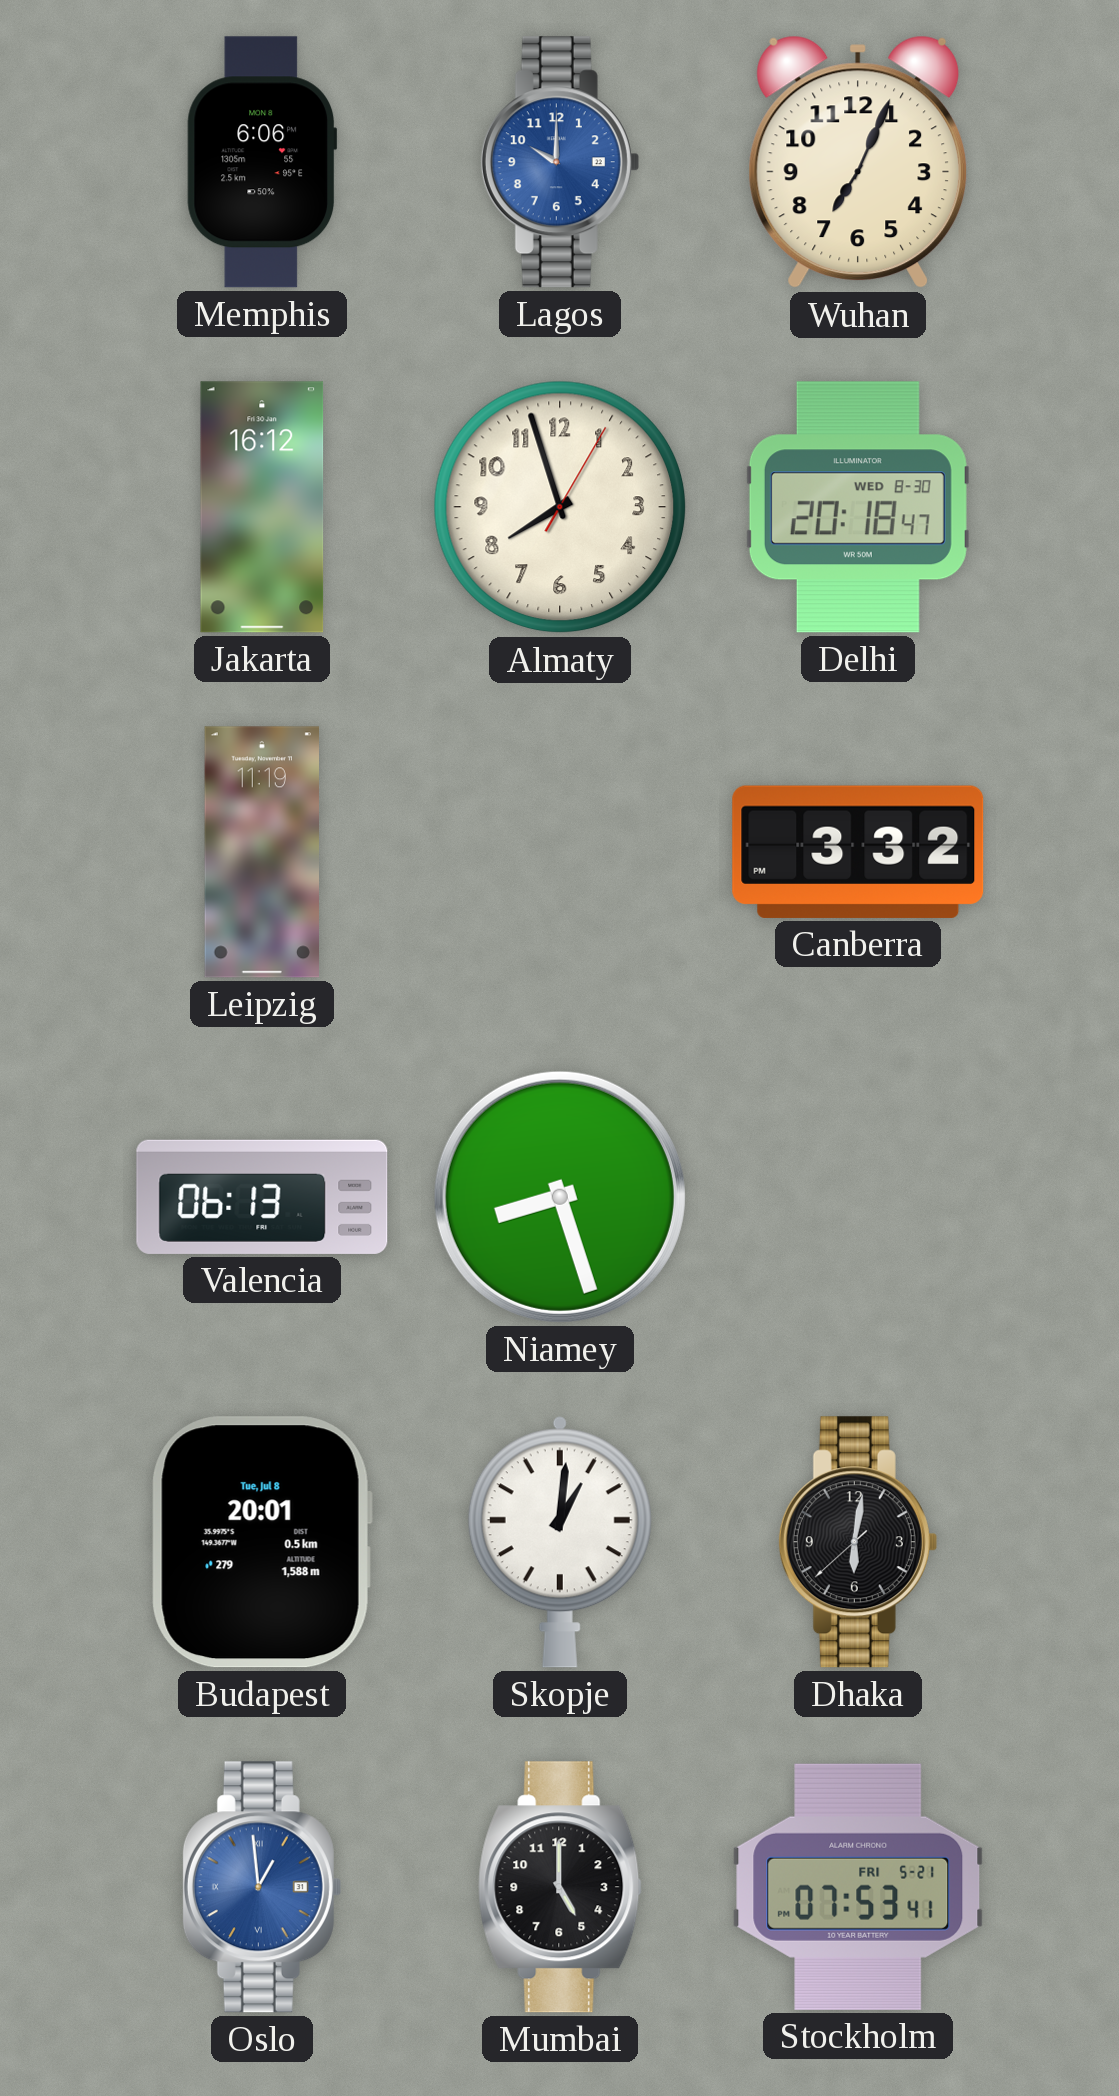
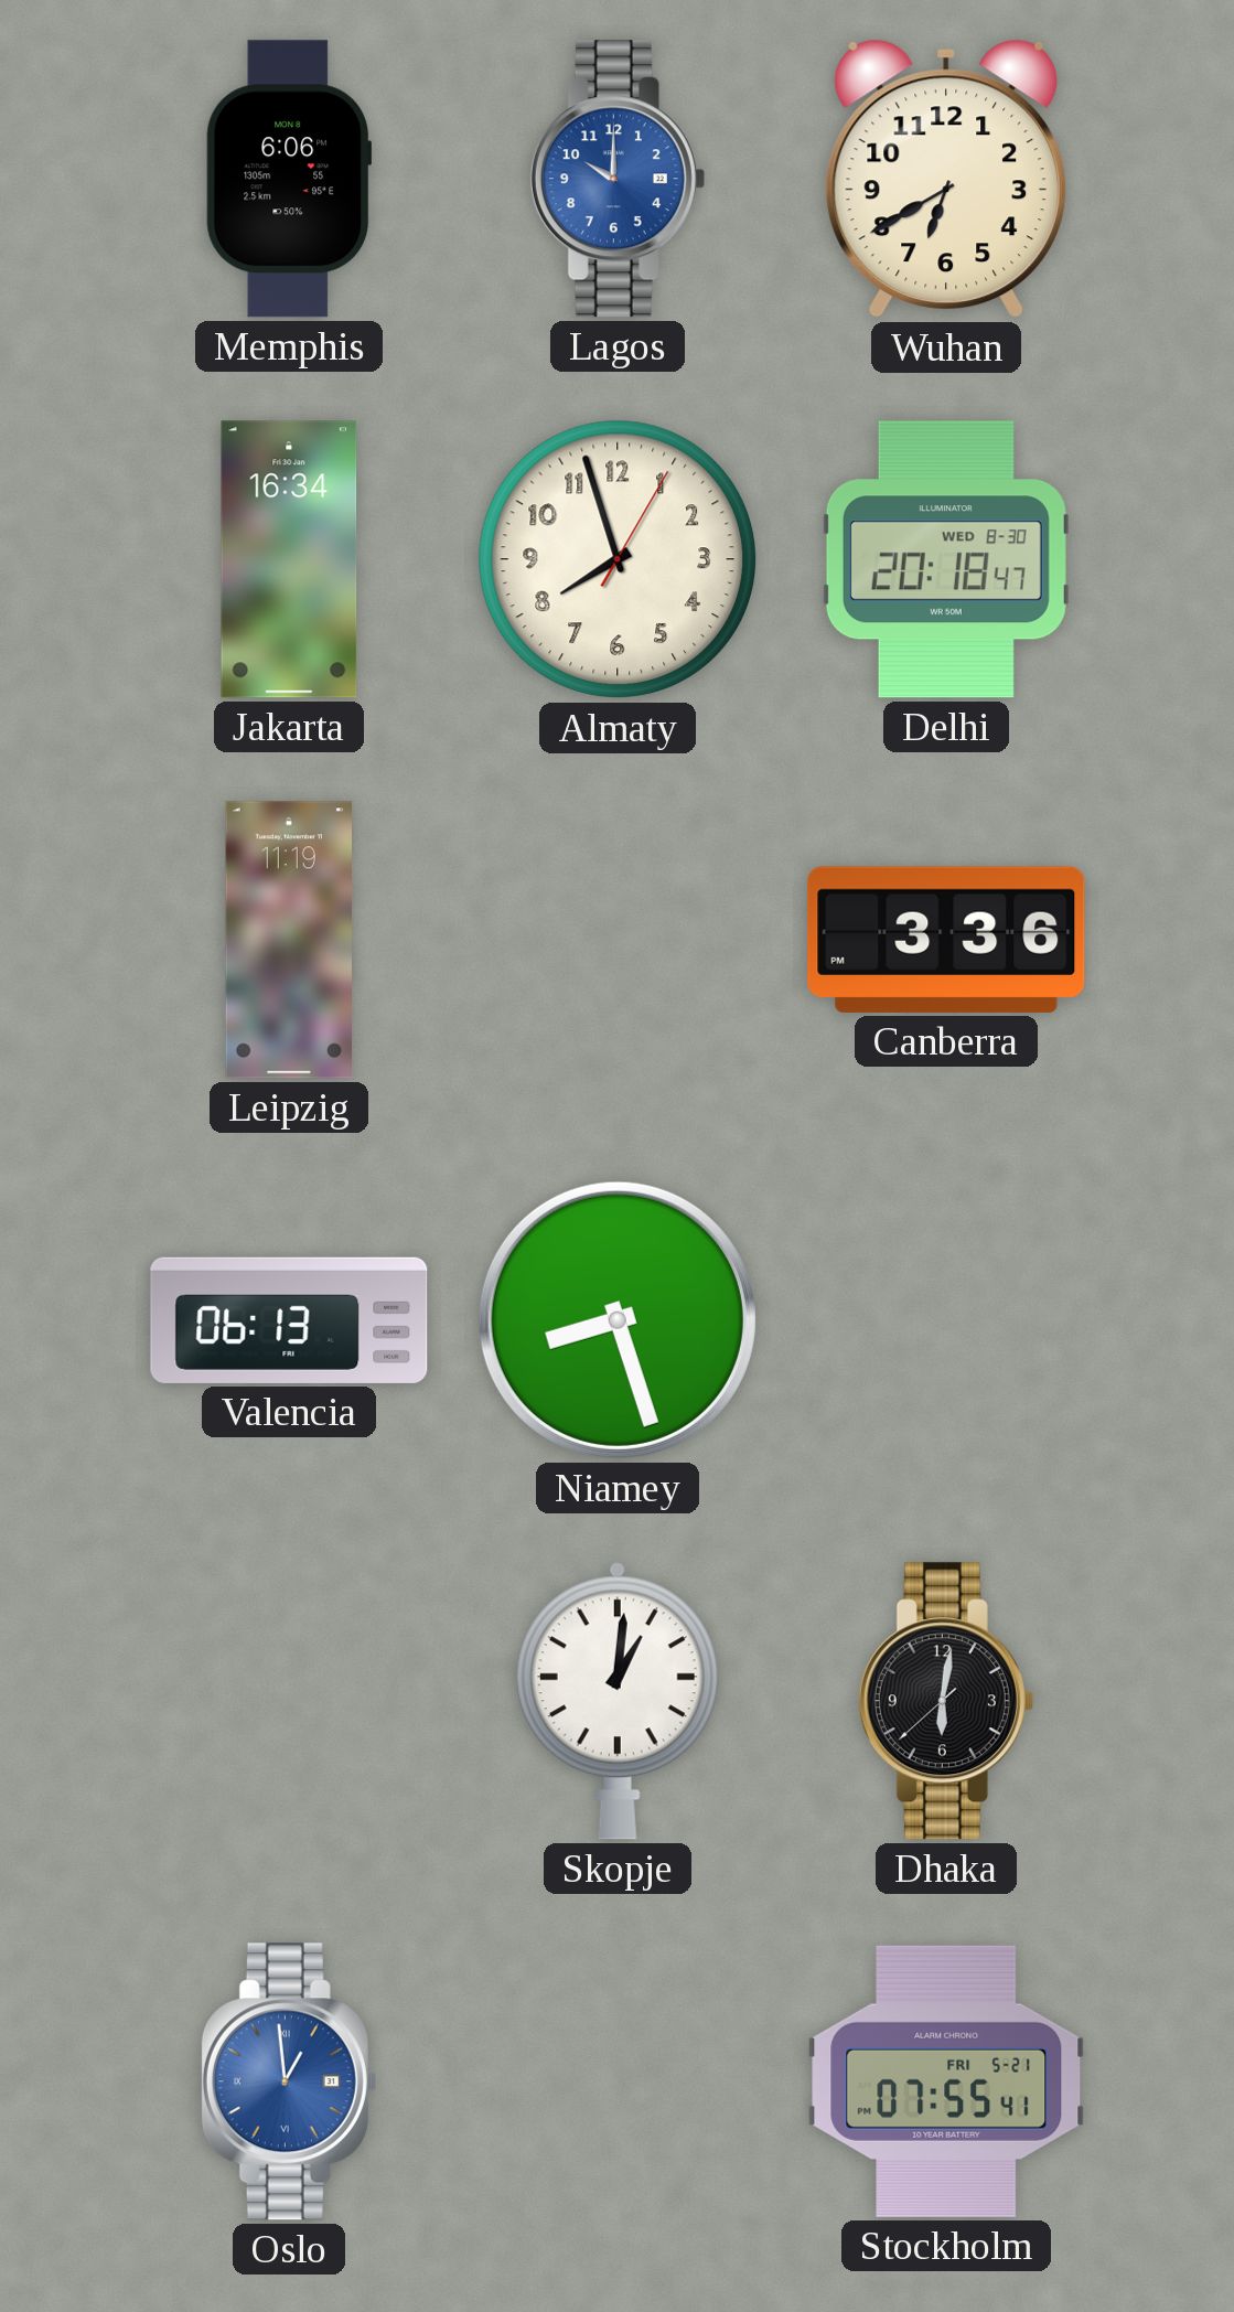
Wuhan: 7:04 -> 6:40 (946, 179)
Jakarta: 16:12 -> 16:34 (289, 559)
Canberra: 3:32 -> 3:36 (946, 940)
Budapest: 20:01 -> none (262, 1542)
Mumbai: 5:00 -> none (560, 1887)
Stockholm: 07:53 -> 07:55 (946, 2081)
